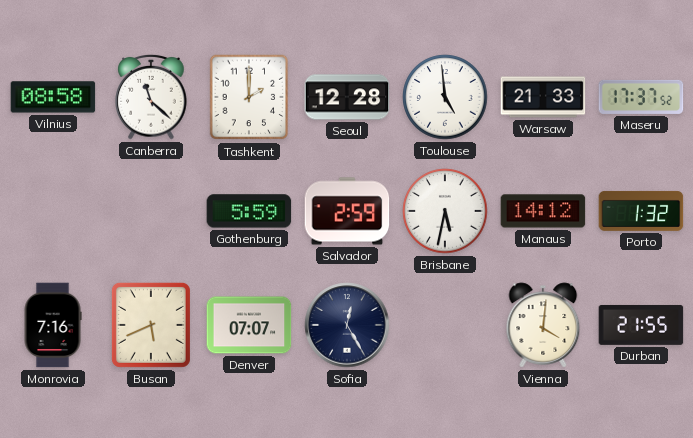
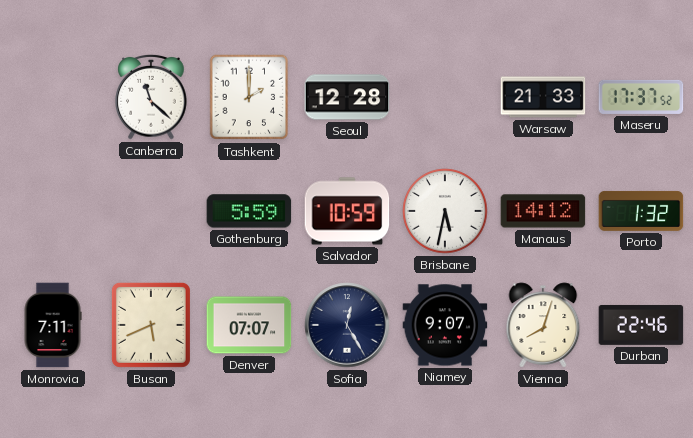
Vilnius: 08:58 -> none (53, 97)
Toulouse: 4:59 -> none (445, 97)
Salvador: 2:59 -> 10:59 (347, 211)
Monrovia: 7:16 -> 7:11 (53, 325)
Niamey: none -> 9:07 (445, 325)
Vienna: 4:01 -> 8:03 (543, 325)
Durban: 21:55 -> 22:46 (641, 325)
